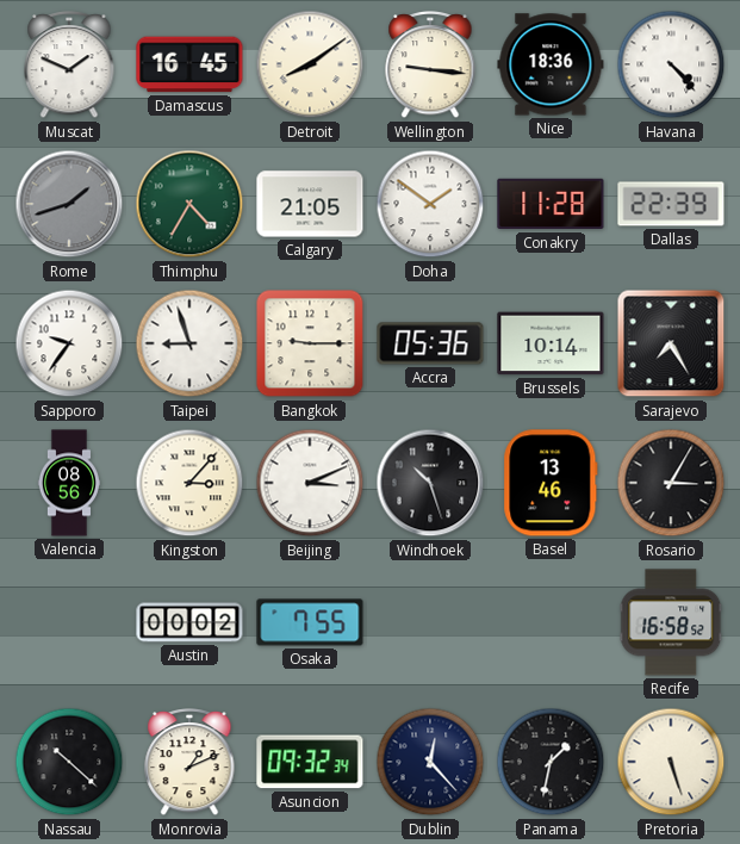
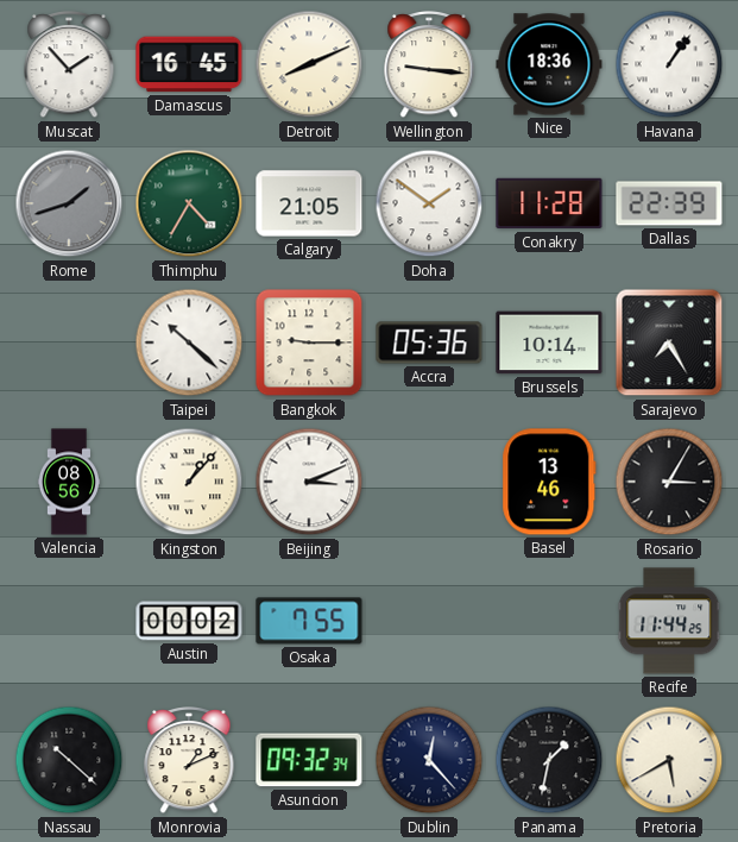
Muscat: 1:49 -> 1:53 (69, 65)
Detroit: 8:09 -> 8:11 (309, 64)
Havana: 4:23 -> 1:06 (669, 64)
Sapporo: 9:36 -> none (69, 343)
Taipei: 8:57 -> 10:22 (189, 343)
Kingston: 3:07 -> 1:07 (189, 482)
Windhoek: 10:27 -> none (430, 483)
Recife: 16:58 -> 11:44 (669, 621)
Pretoria: 5:27 -> 5:40 (669, 760)
